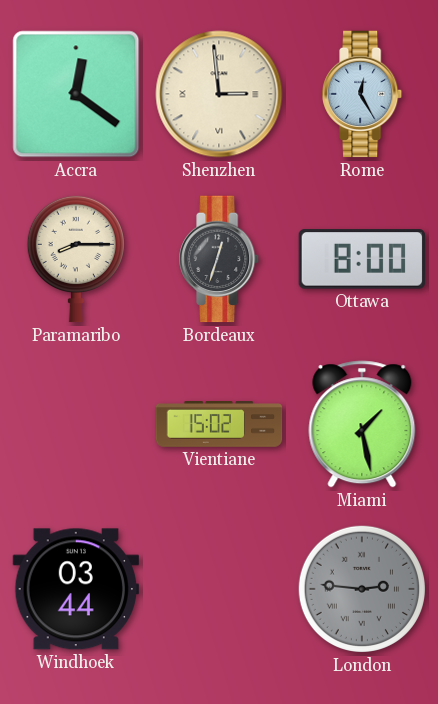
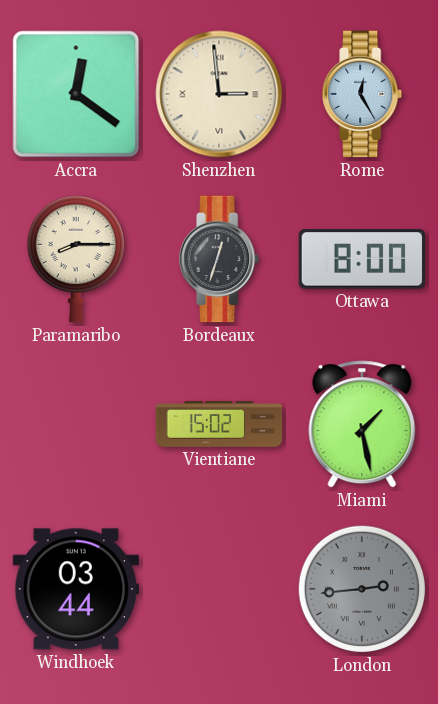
London: 2:46 -> 2:44 (362, 589)
